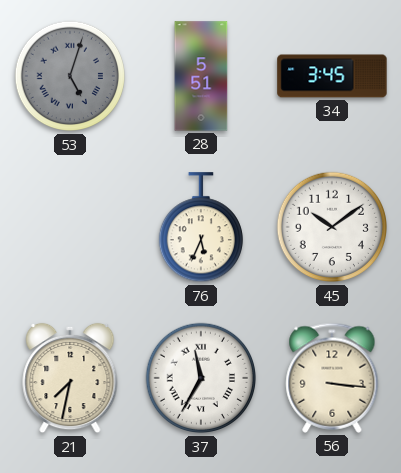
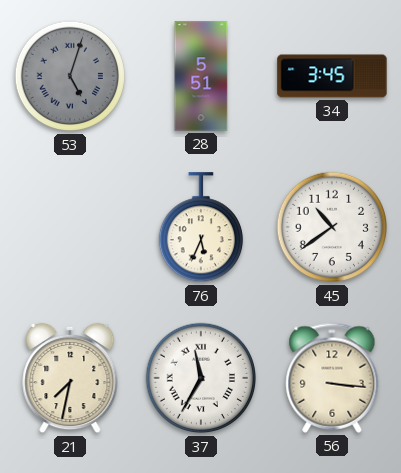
45: 10:09 -> 10:39 (332, 227)
